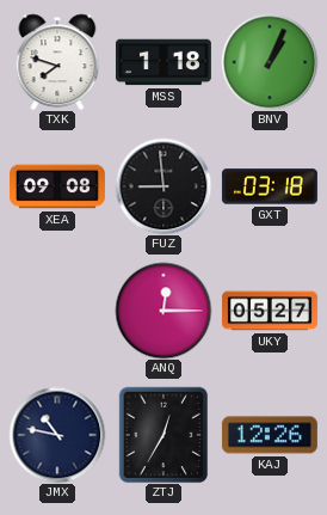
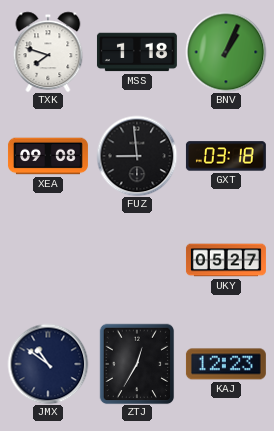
ANQ: 12:15 -> none (163, 311)
JMX: 10:47 -> 10:51 (48, 364)
KAJ: 12:26 -> 12:23 (226, 364)
